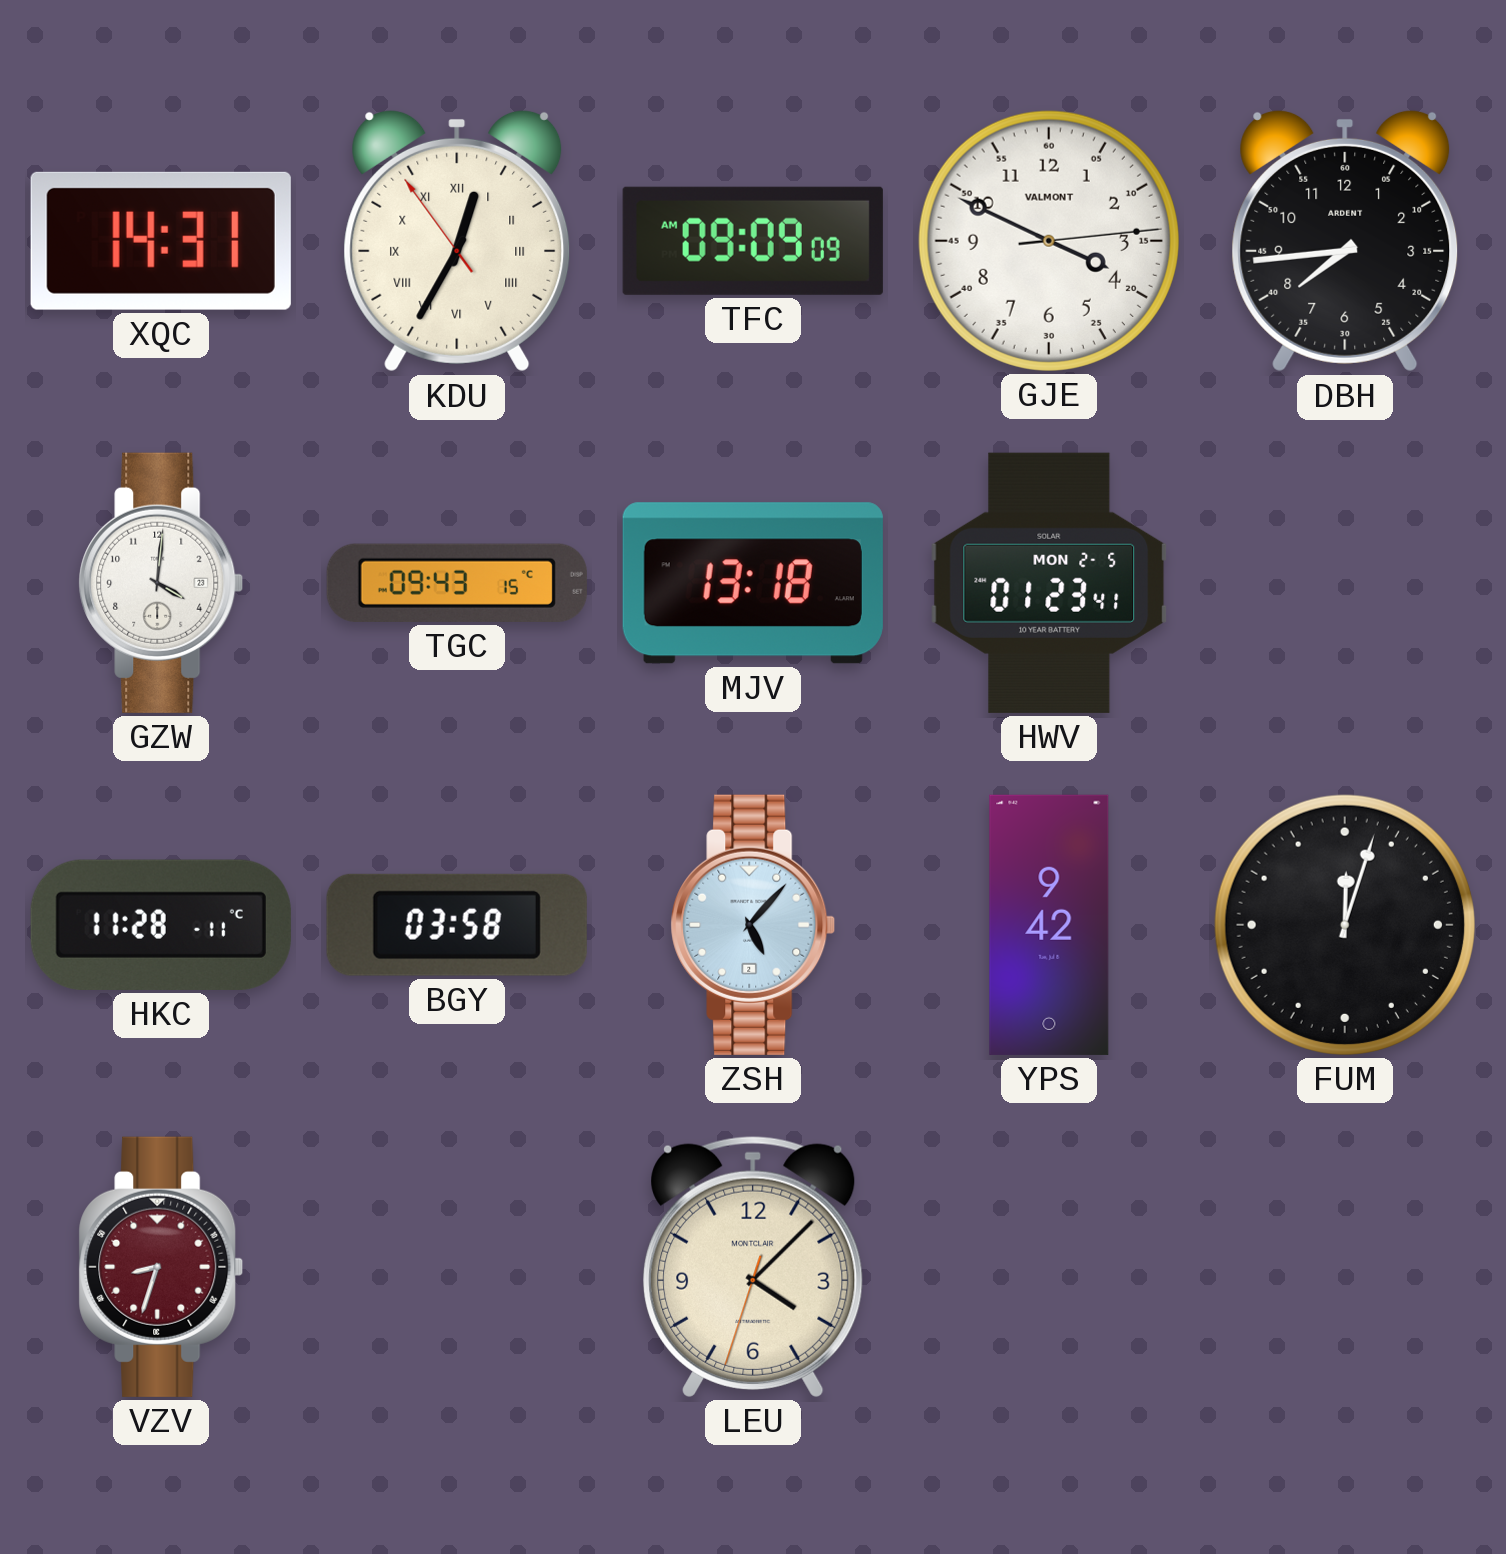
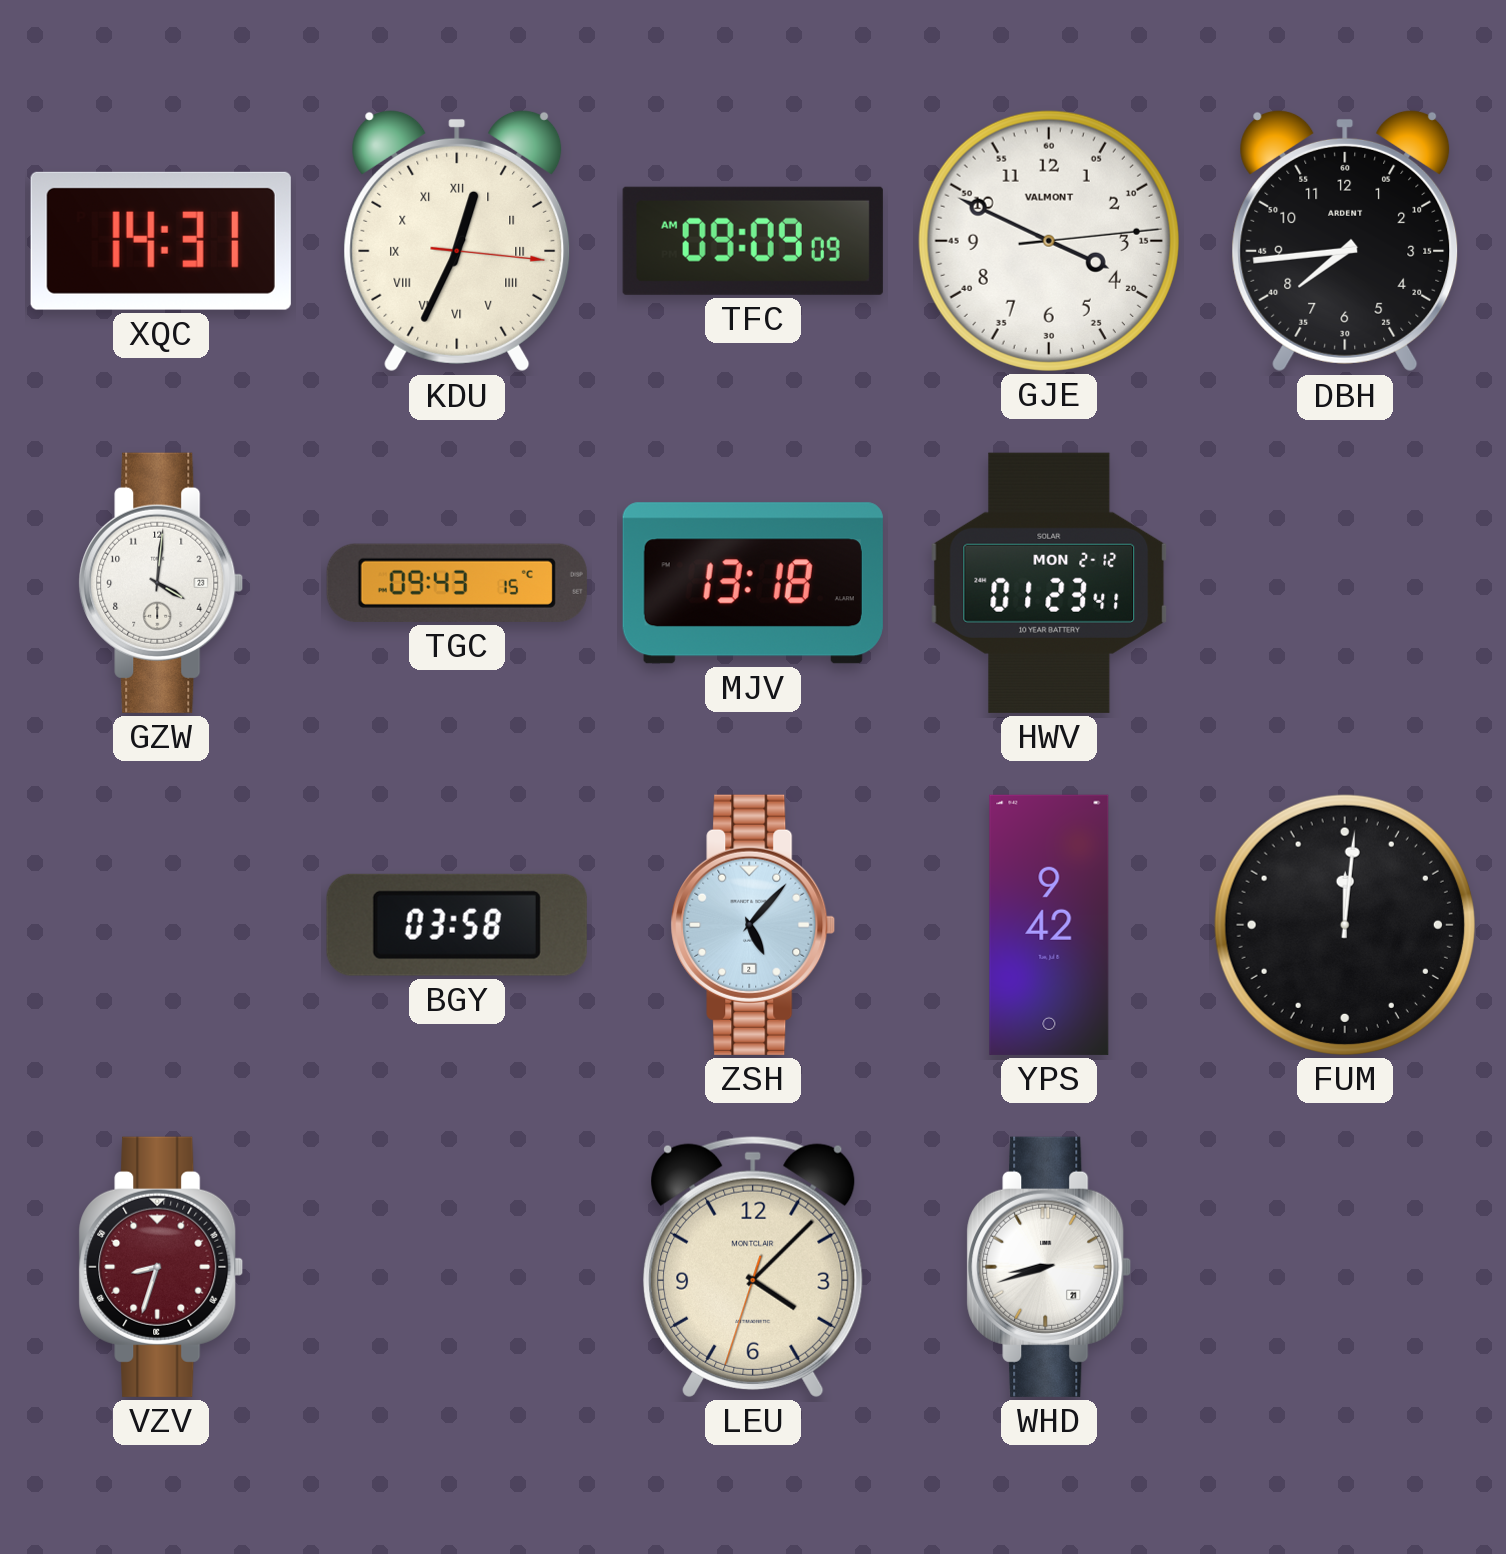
KDU: 12:34:54 -> 12:34:16 (457, 241)
HWV date: MON 2-5 -> MON 2-12 (1049, 583)
HKC: 11:28 -> none (161, 925)
FUM: 12:03 -> 12:01 (1345, 925)
WHD: none -> 8:42 (1049, 1267)
